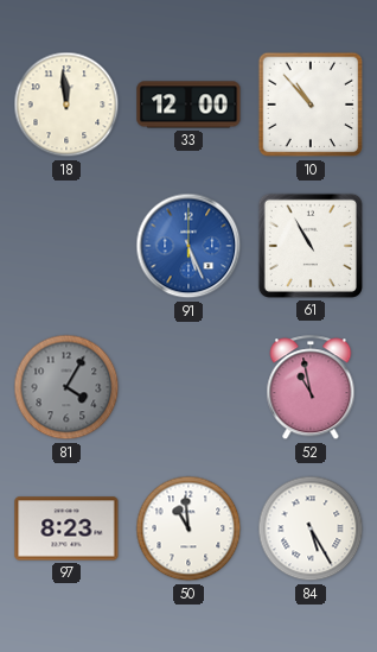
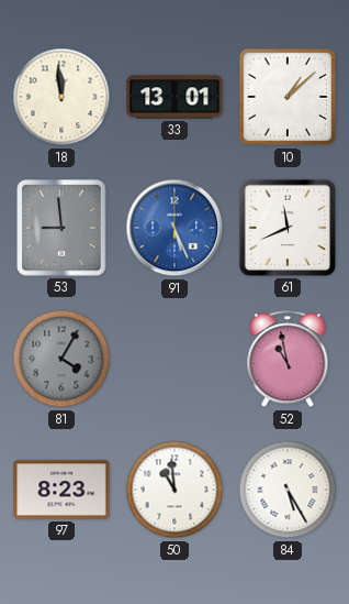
33: 12:00 -> 13:01 (174, 97)
10: 10:53 -> 1:08 (288, 97)
53: none -> 8:59 (61, 228)
61: 10:55 -> 11:41 (288, 228)
